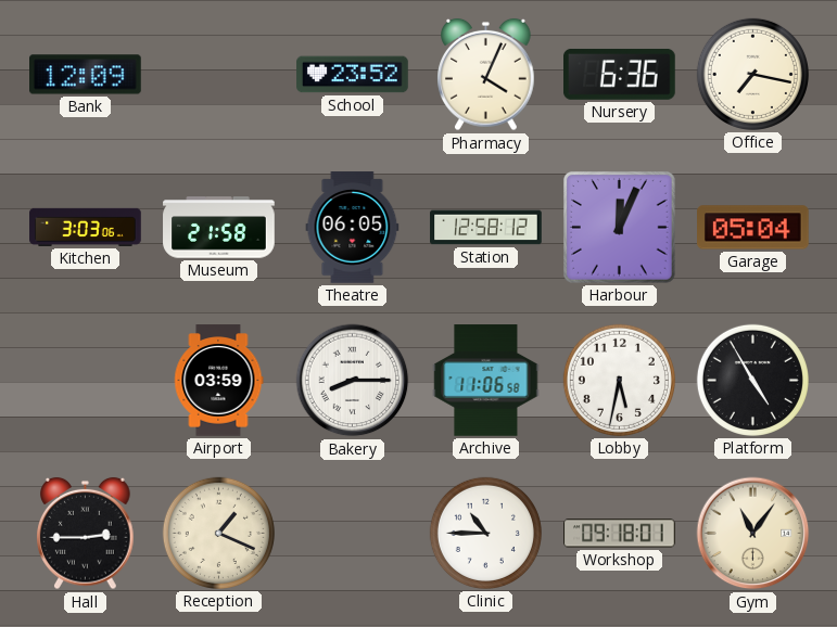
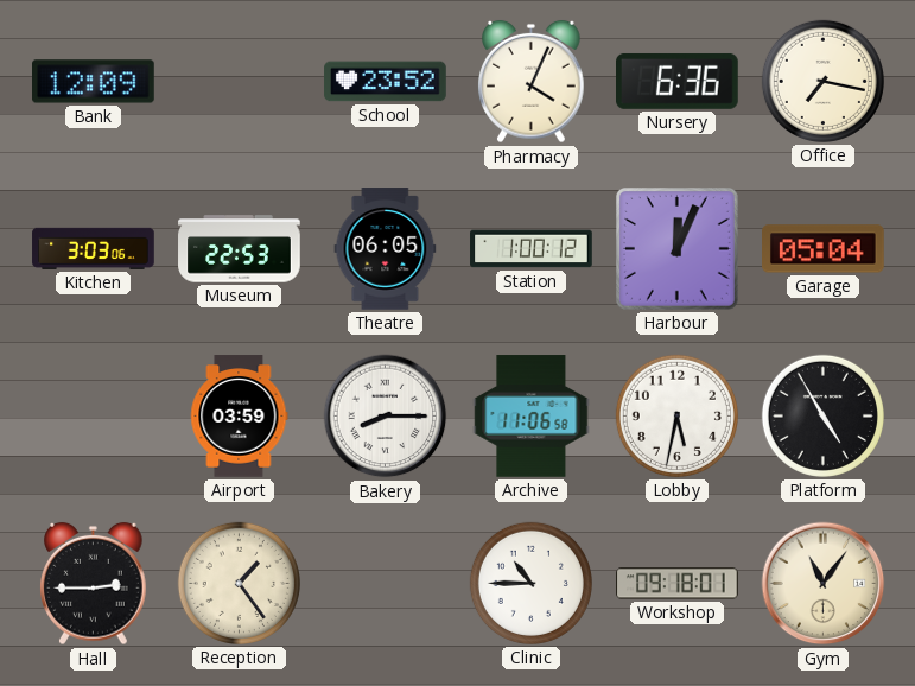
Museum: 21:58 -> 22:53 (240, 249)
Station: 12:58 -> 1:00 (532, 249)
Reception: 1:19 -> 1:24 (239, 583)
